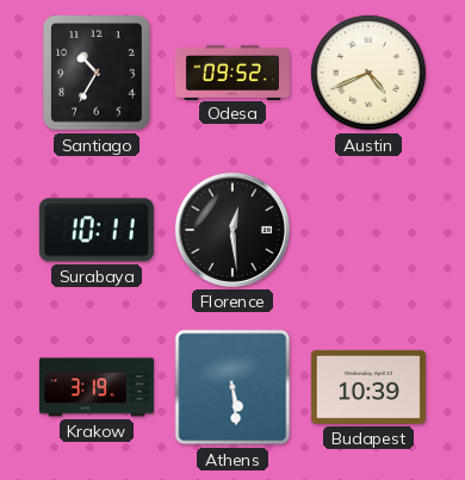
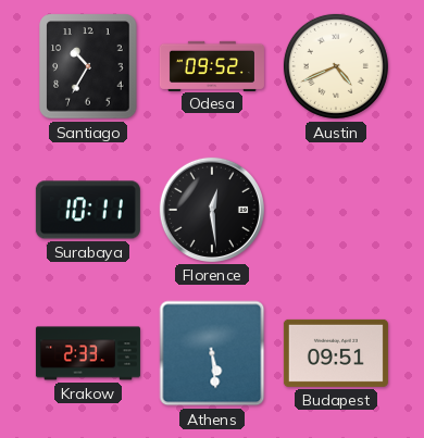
Krakow: 3:19 -> 2:33 (88, 353)
Budapest: 10:39 -> 09:51 (336, 353)
